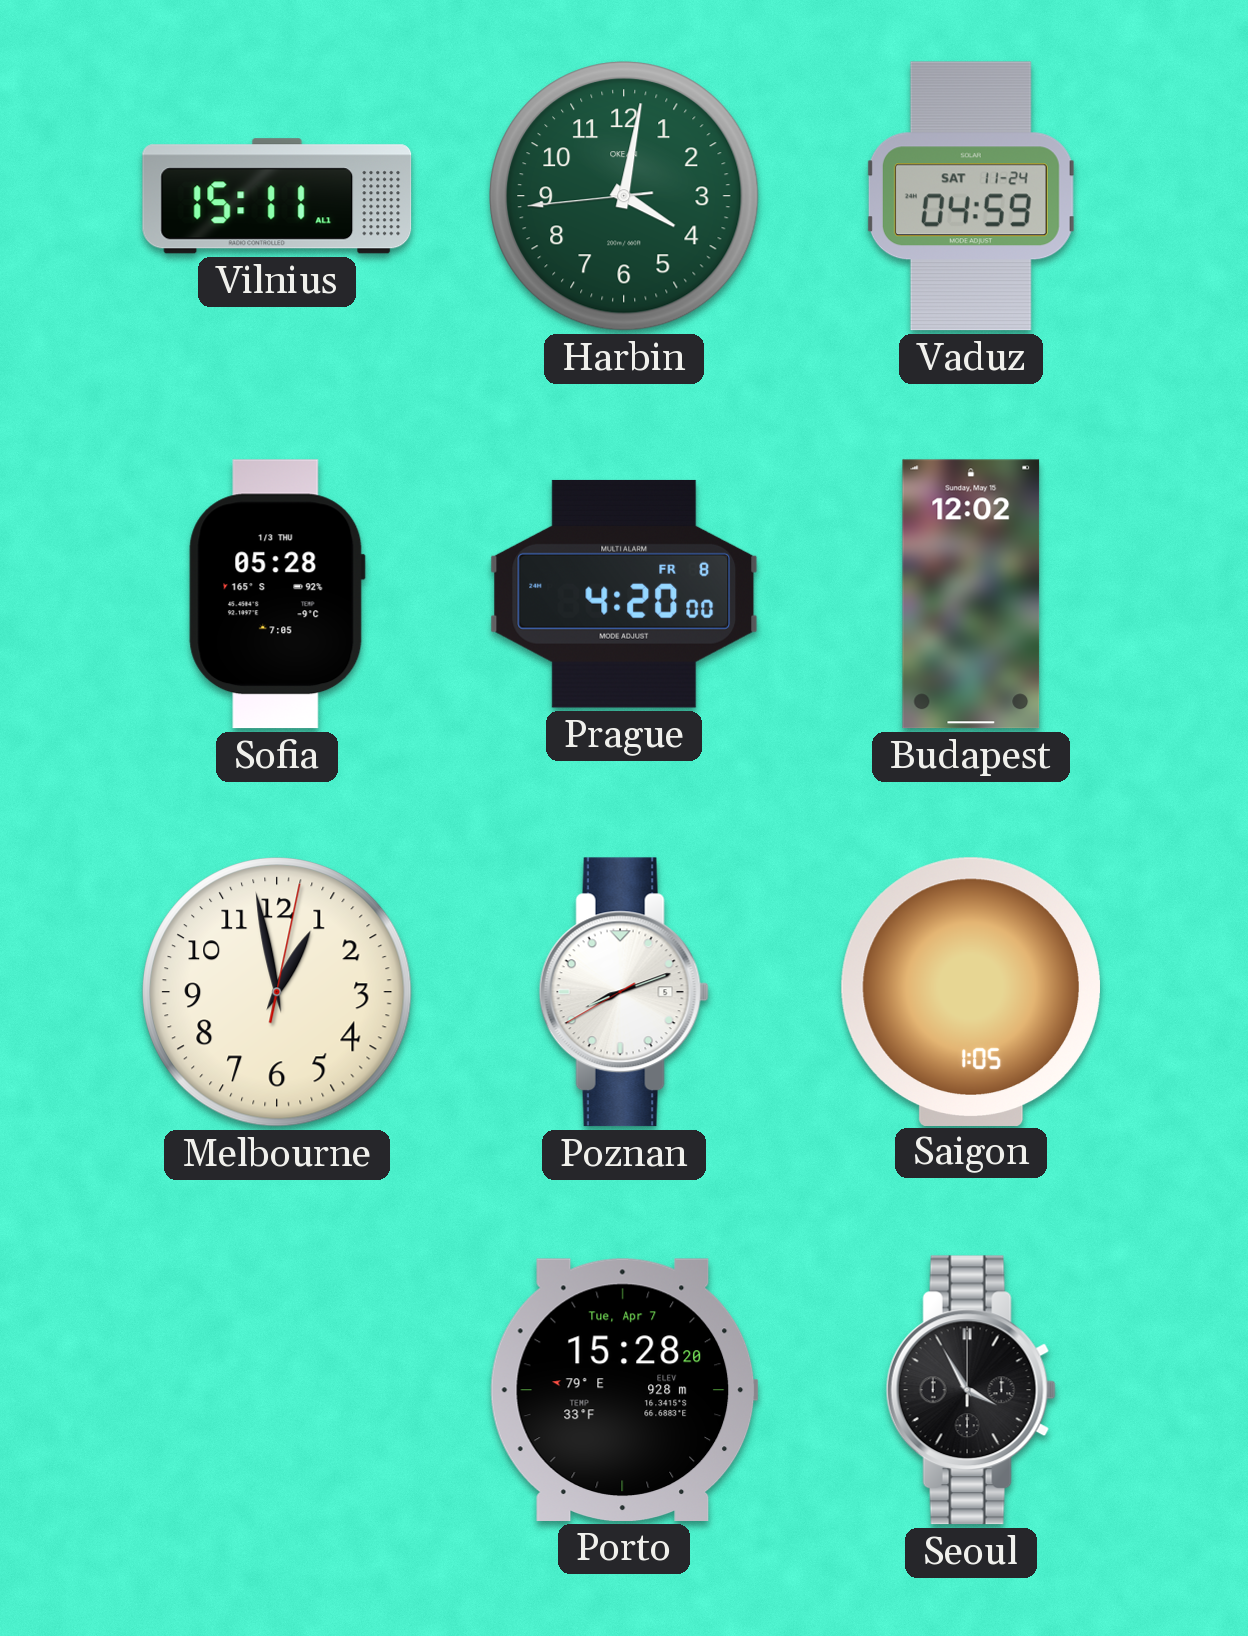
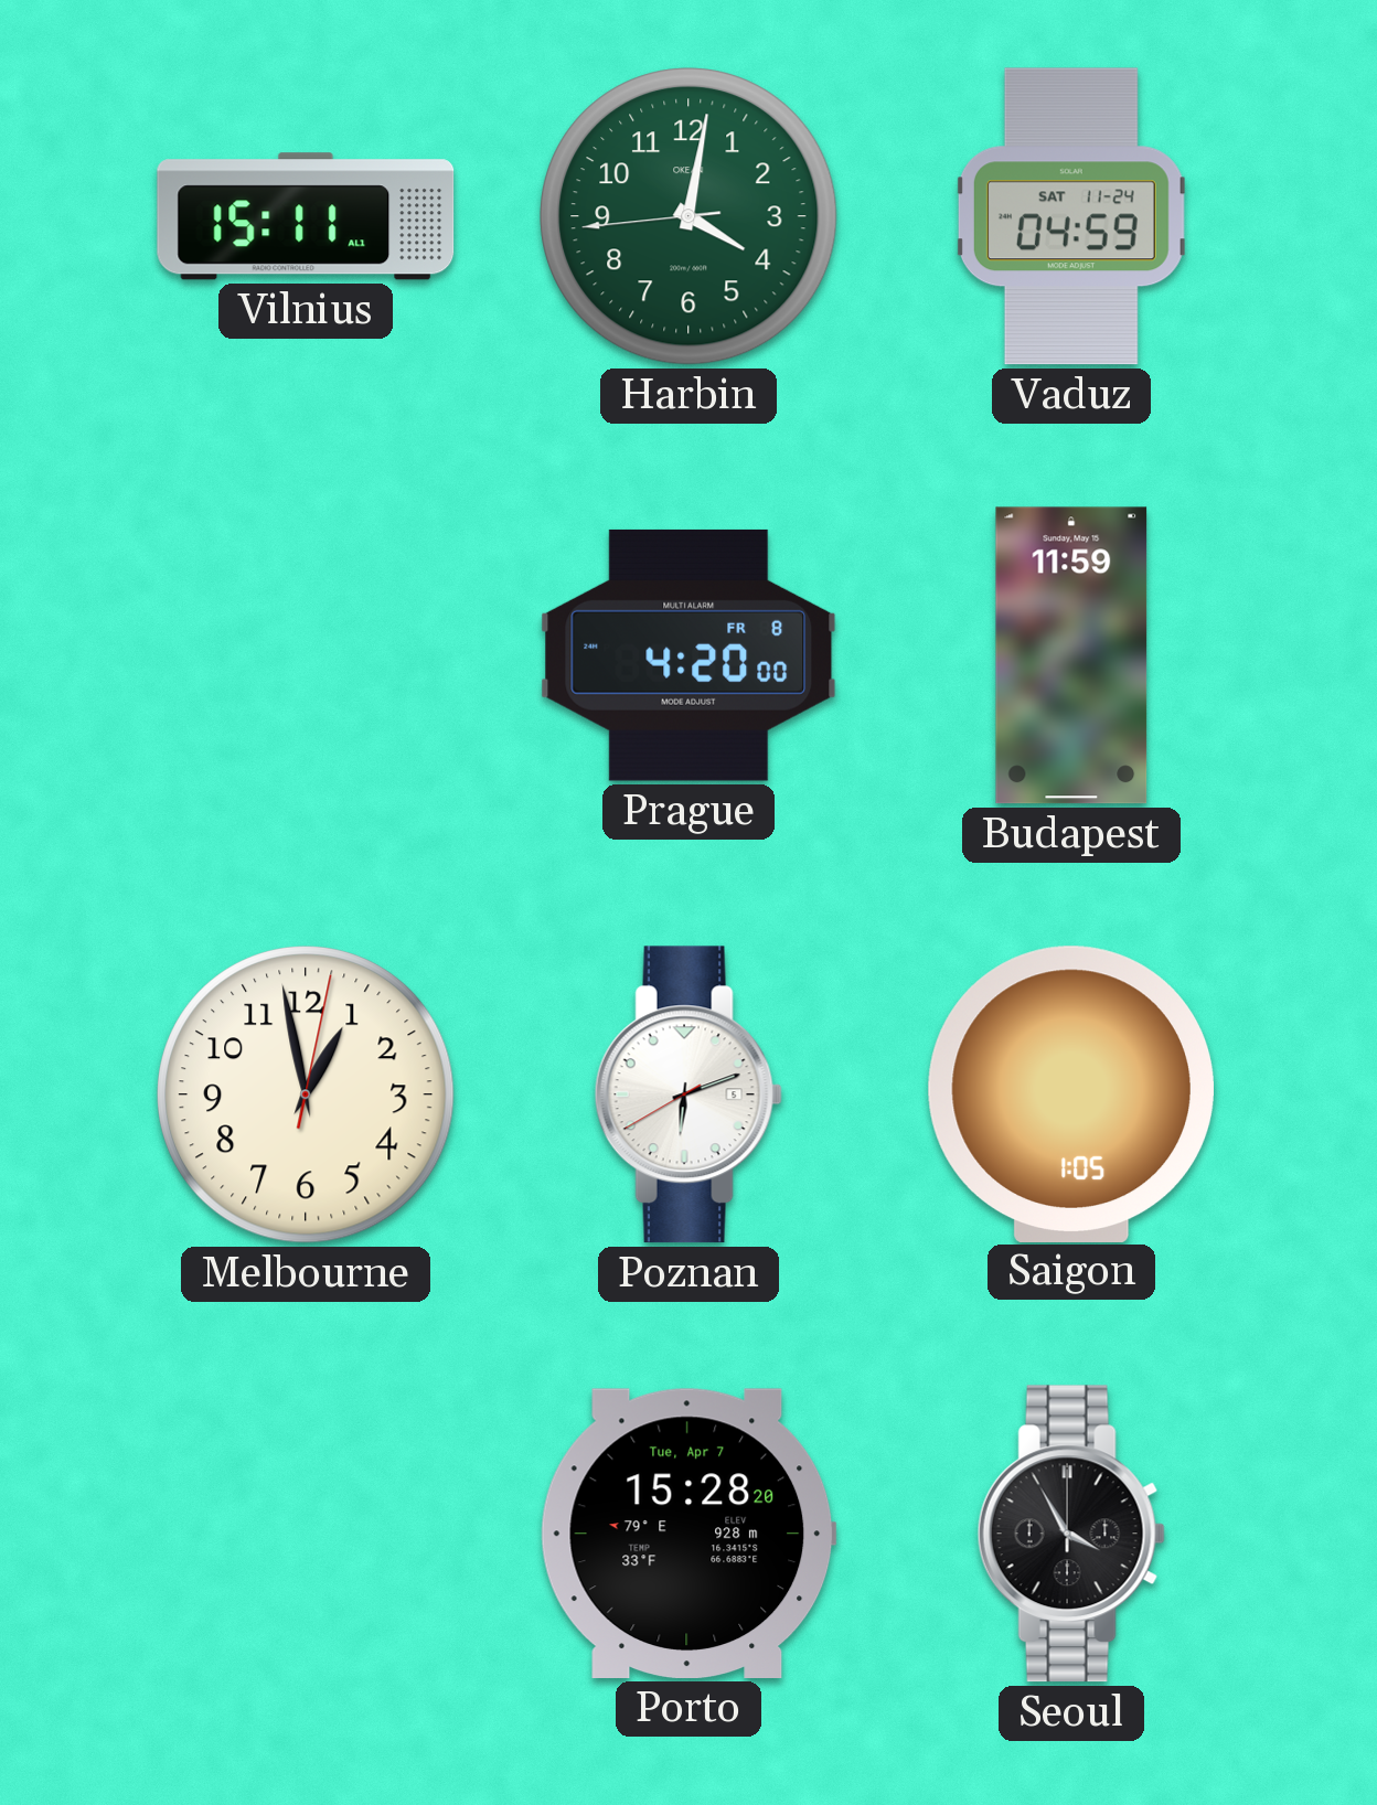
Sofia: 05:28 -> none (277, 594)
Budapest: 12:02 -> 11:59 (1071, 655)
Poznan: 8:11 -> 6:11 (688, 1094)
